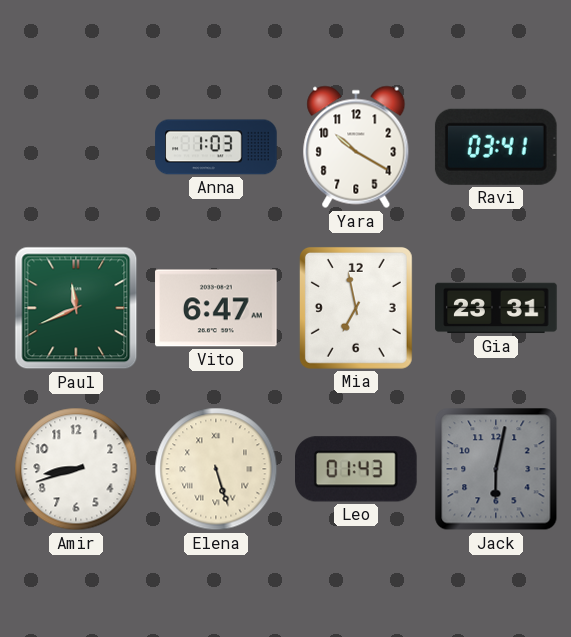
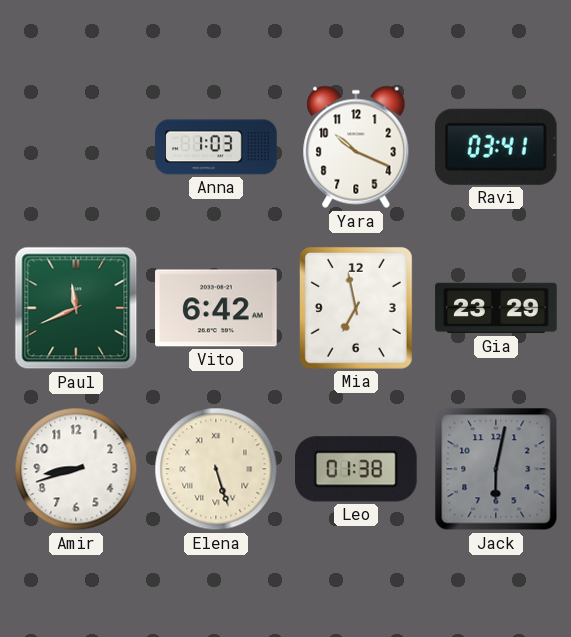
Yara: 10:20 -> 10:19 (356, 147)
Vito: 6:47 -> 6:42 (216, 308)
Gia: 23:31 -> 23:29 (496, 308)
Leo: 01:43 -> 01:38 (357, 469)
